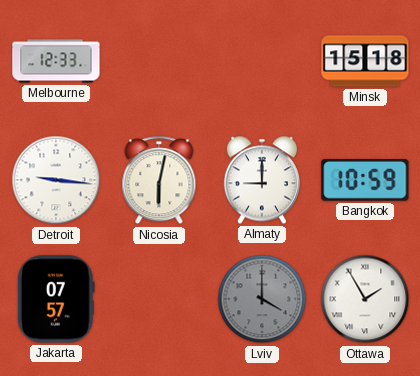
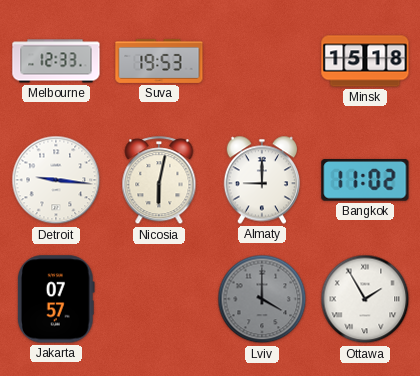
Suva: none -> 19:53 (159, 61)
Bangkok: 10:59 -> 11:02 (365, 181)
